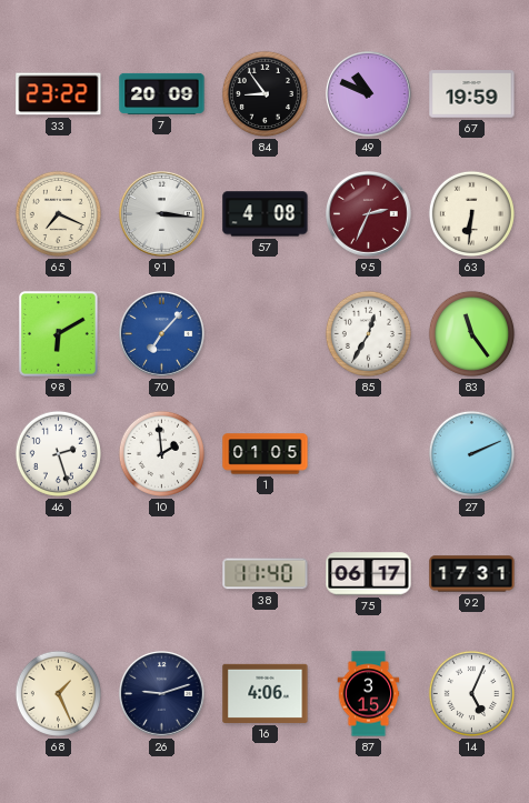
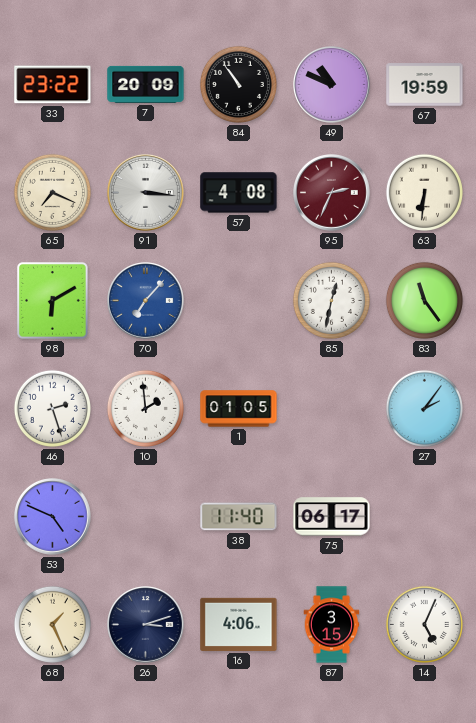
84: 8:54 -> 10:54 (238, 84)
85: 12:35 -> 12:32 (331, 300)
27: 2:11 -> 2:06 (424, 408)
53: none -> 4:49 (53, 517)
92: 17:31 -> none (472, 574)
26: 9:12 -> 3:12 (146, 625)
